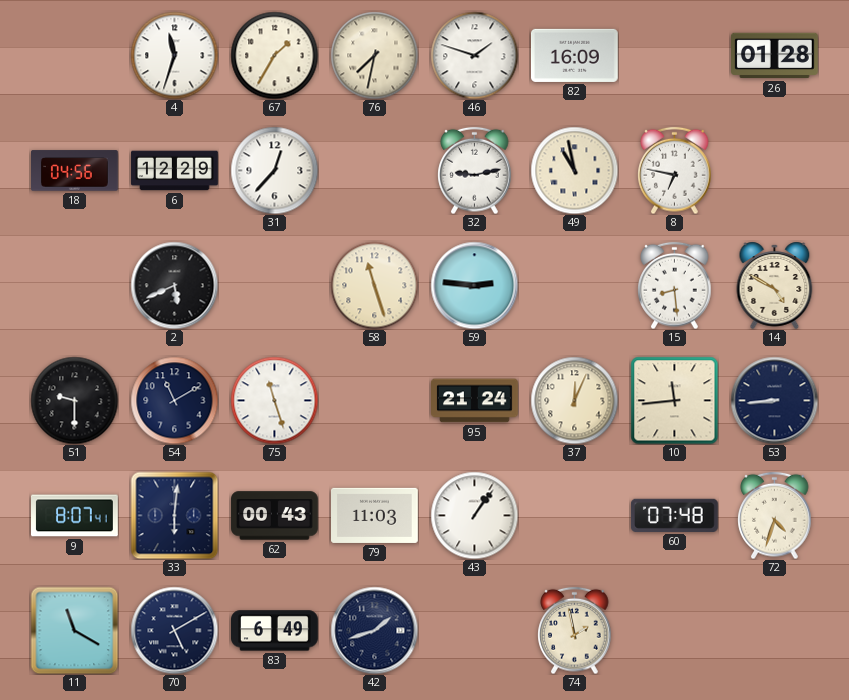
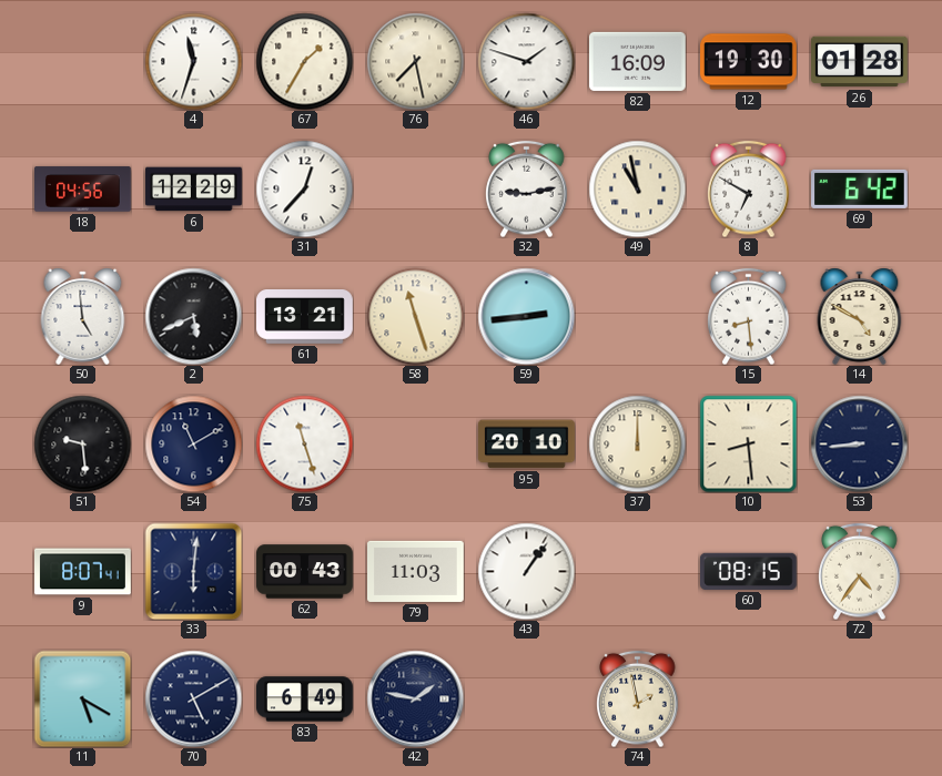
76: 7:32 -> 7:28 (415, 61)
12: none -> 19:30 (749, 62)
8: 6:47 -> 6:50 (749, 188)
69: none -> 6:42 (860, 188)
50: none -> 4:59 (83, 316)
61: none -> 13:21 (305, 317)
59: 2:46 -> 2:44 (526, 316)
51: 9:30 -> 9:29 (82, 443)
95: 21:24 -> 20:10 (527, 445)
37: 12:04 -> 12:00 (637, 443)
10: 11:44 -> 8:29 (748, 443)
60: 07:48 -> 08:15 (748, 571)
72: 4:33 -> 4:36 (860, 571)
11: 11:20 -> 5:20 (82, 698)
42: 1:42 -> 1:47 (415, 698)
